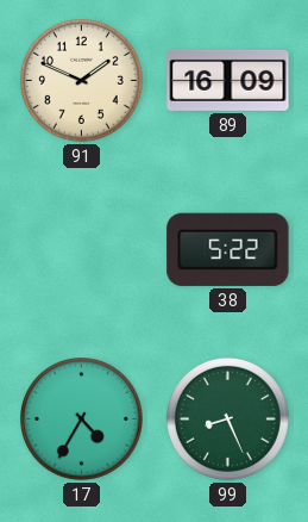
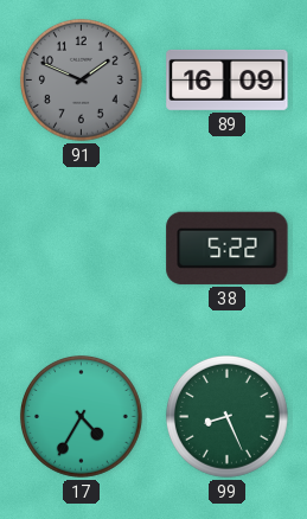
91 dial: cream -> grey (81, 79)
